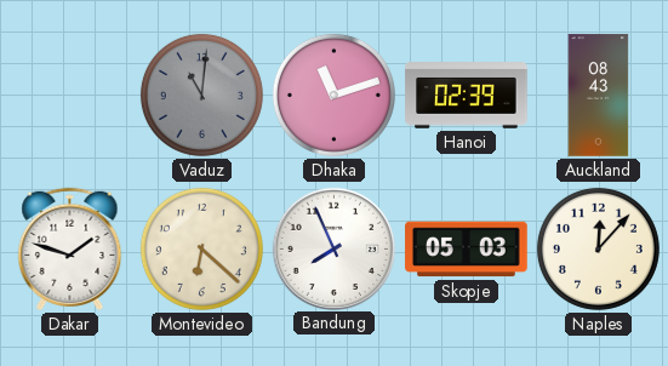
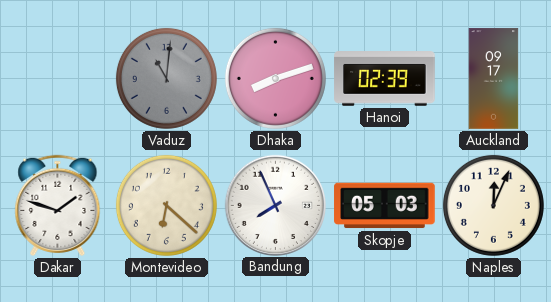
Dhaka: 11:12 -> 8:12 (275, 78)
Auckland: 08:43 -> 09:17 (494, 79)
Naples: 12:07 -> 12:04 (493, 205)
